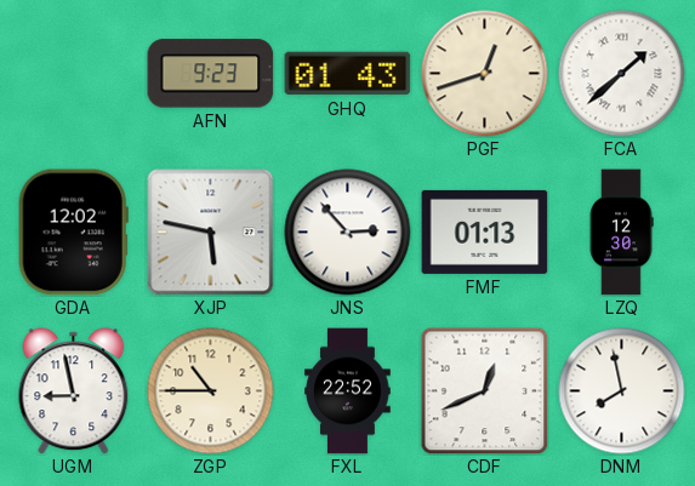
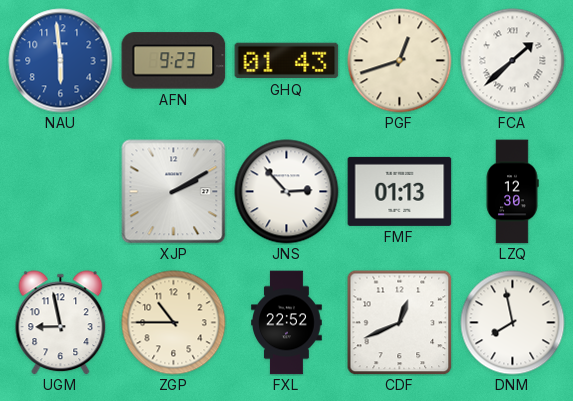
NAU: none -> 5:59 (61, 61)
GDA: 12:02 -> none (73, 233)
XJP: 5:47 -> 2:10 (174, 192)
